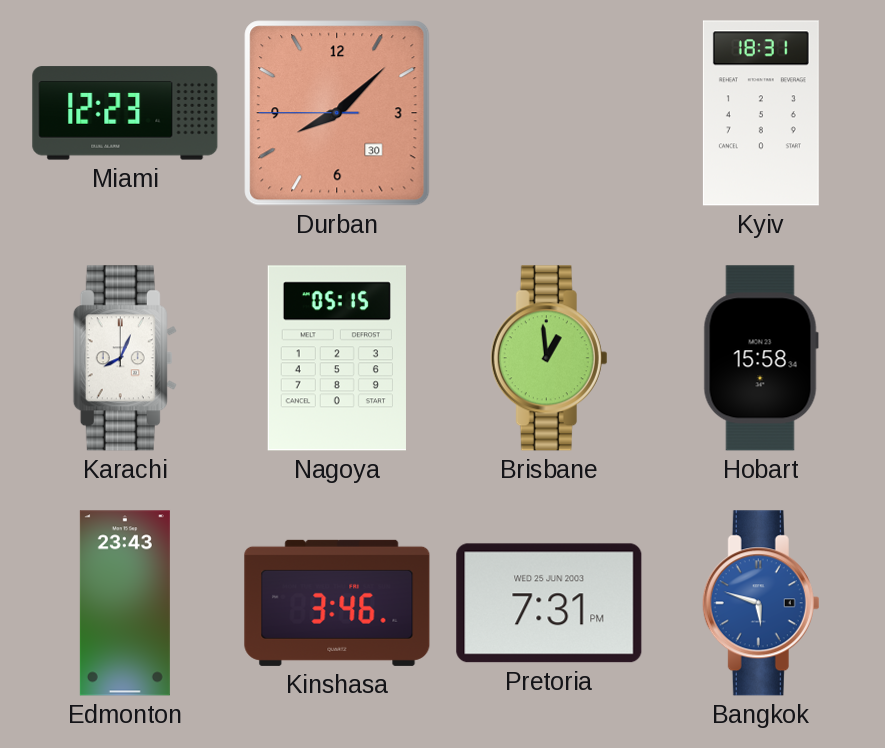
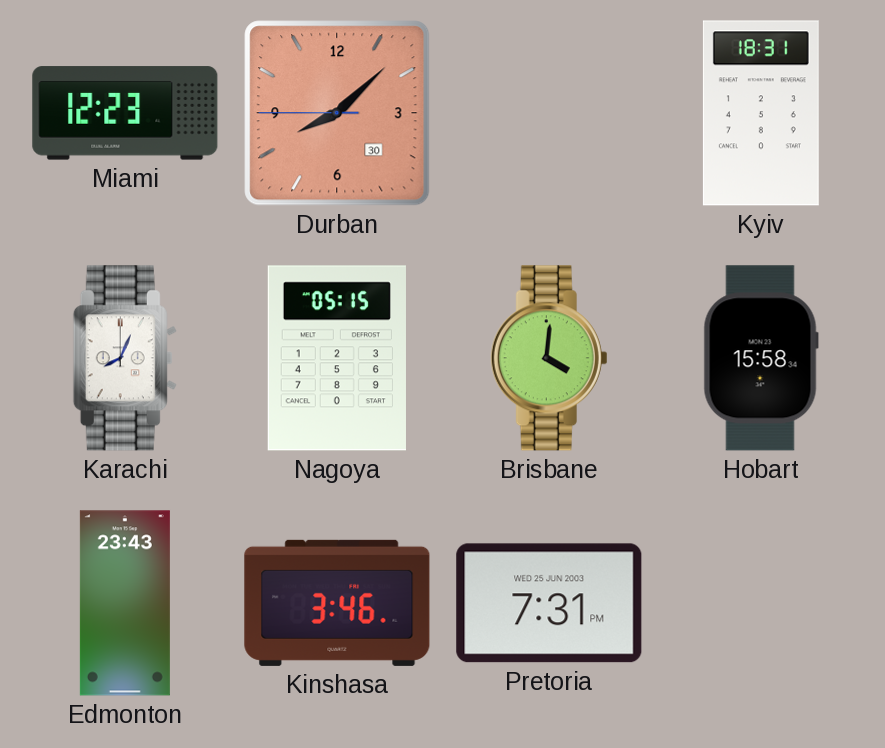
Brisbane: 12:59 -> 4:01 (549, 358)
Bangkok: 5:48 -> none (761, 603)
